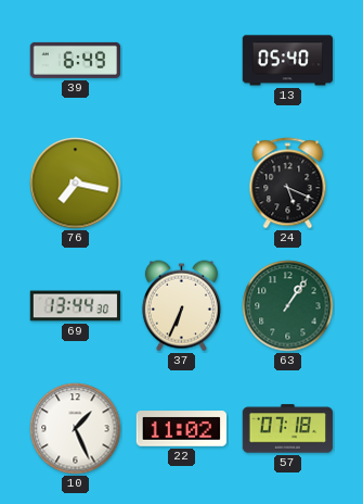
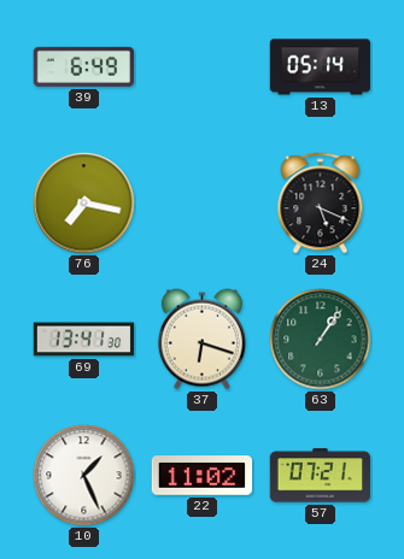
13: 05:40 -> 05:14 (321, 67)
69: 13:44 -> 13:41 (84, 340)
37: 6:34 -> 6:18 (201, 340)
57: 07:18 -> 07:21 (321, 476)
